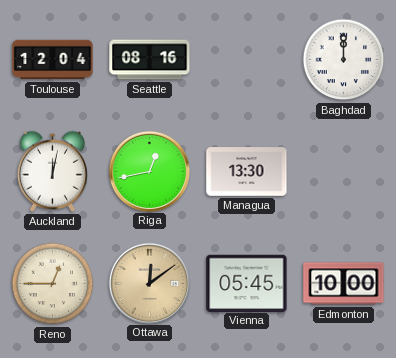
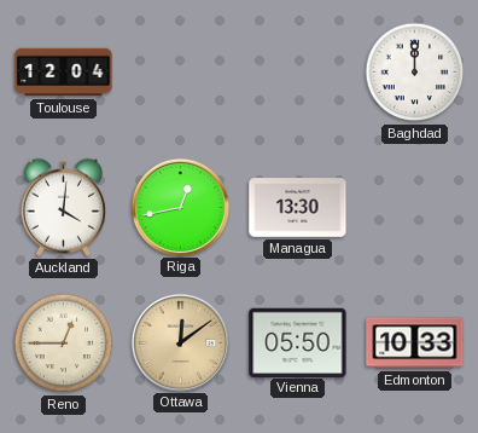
Seattle: 08:16 -> none (150, 60)
Auckland: 12:02 -> 4:01 (63, 207)
Vienna: 05:45 -> 05:50 (298, 342)
Edmonton: 10:00 -> 10:33 (415, 343)
